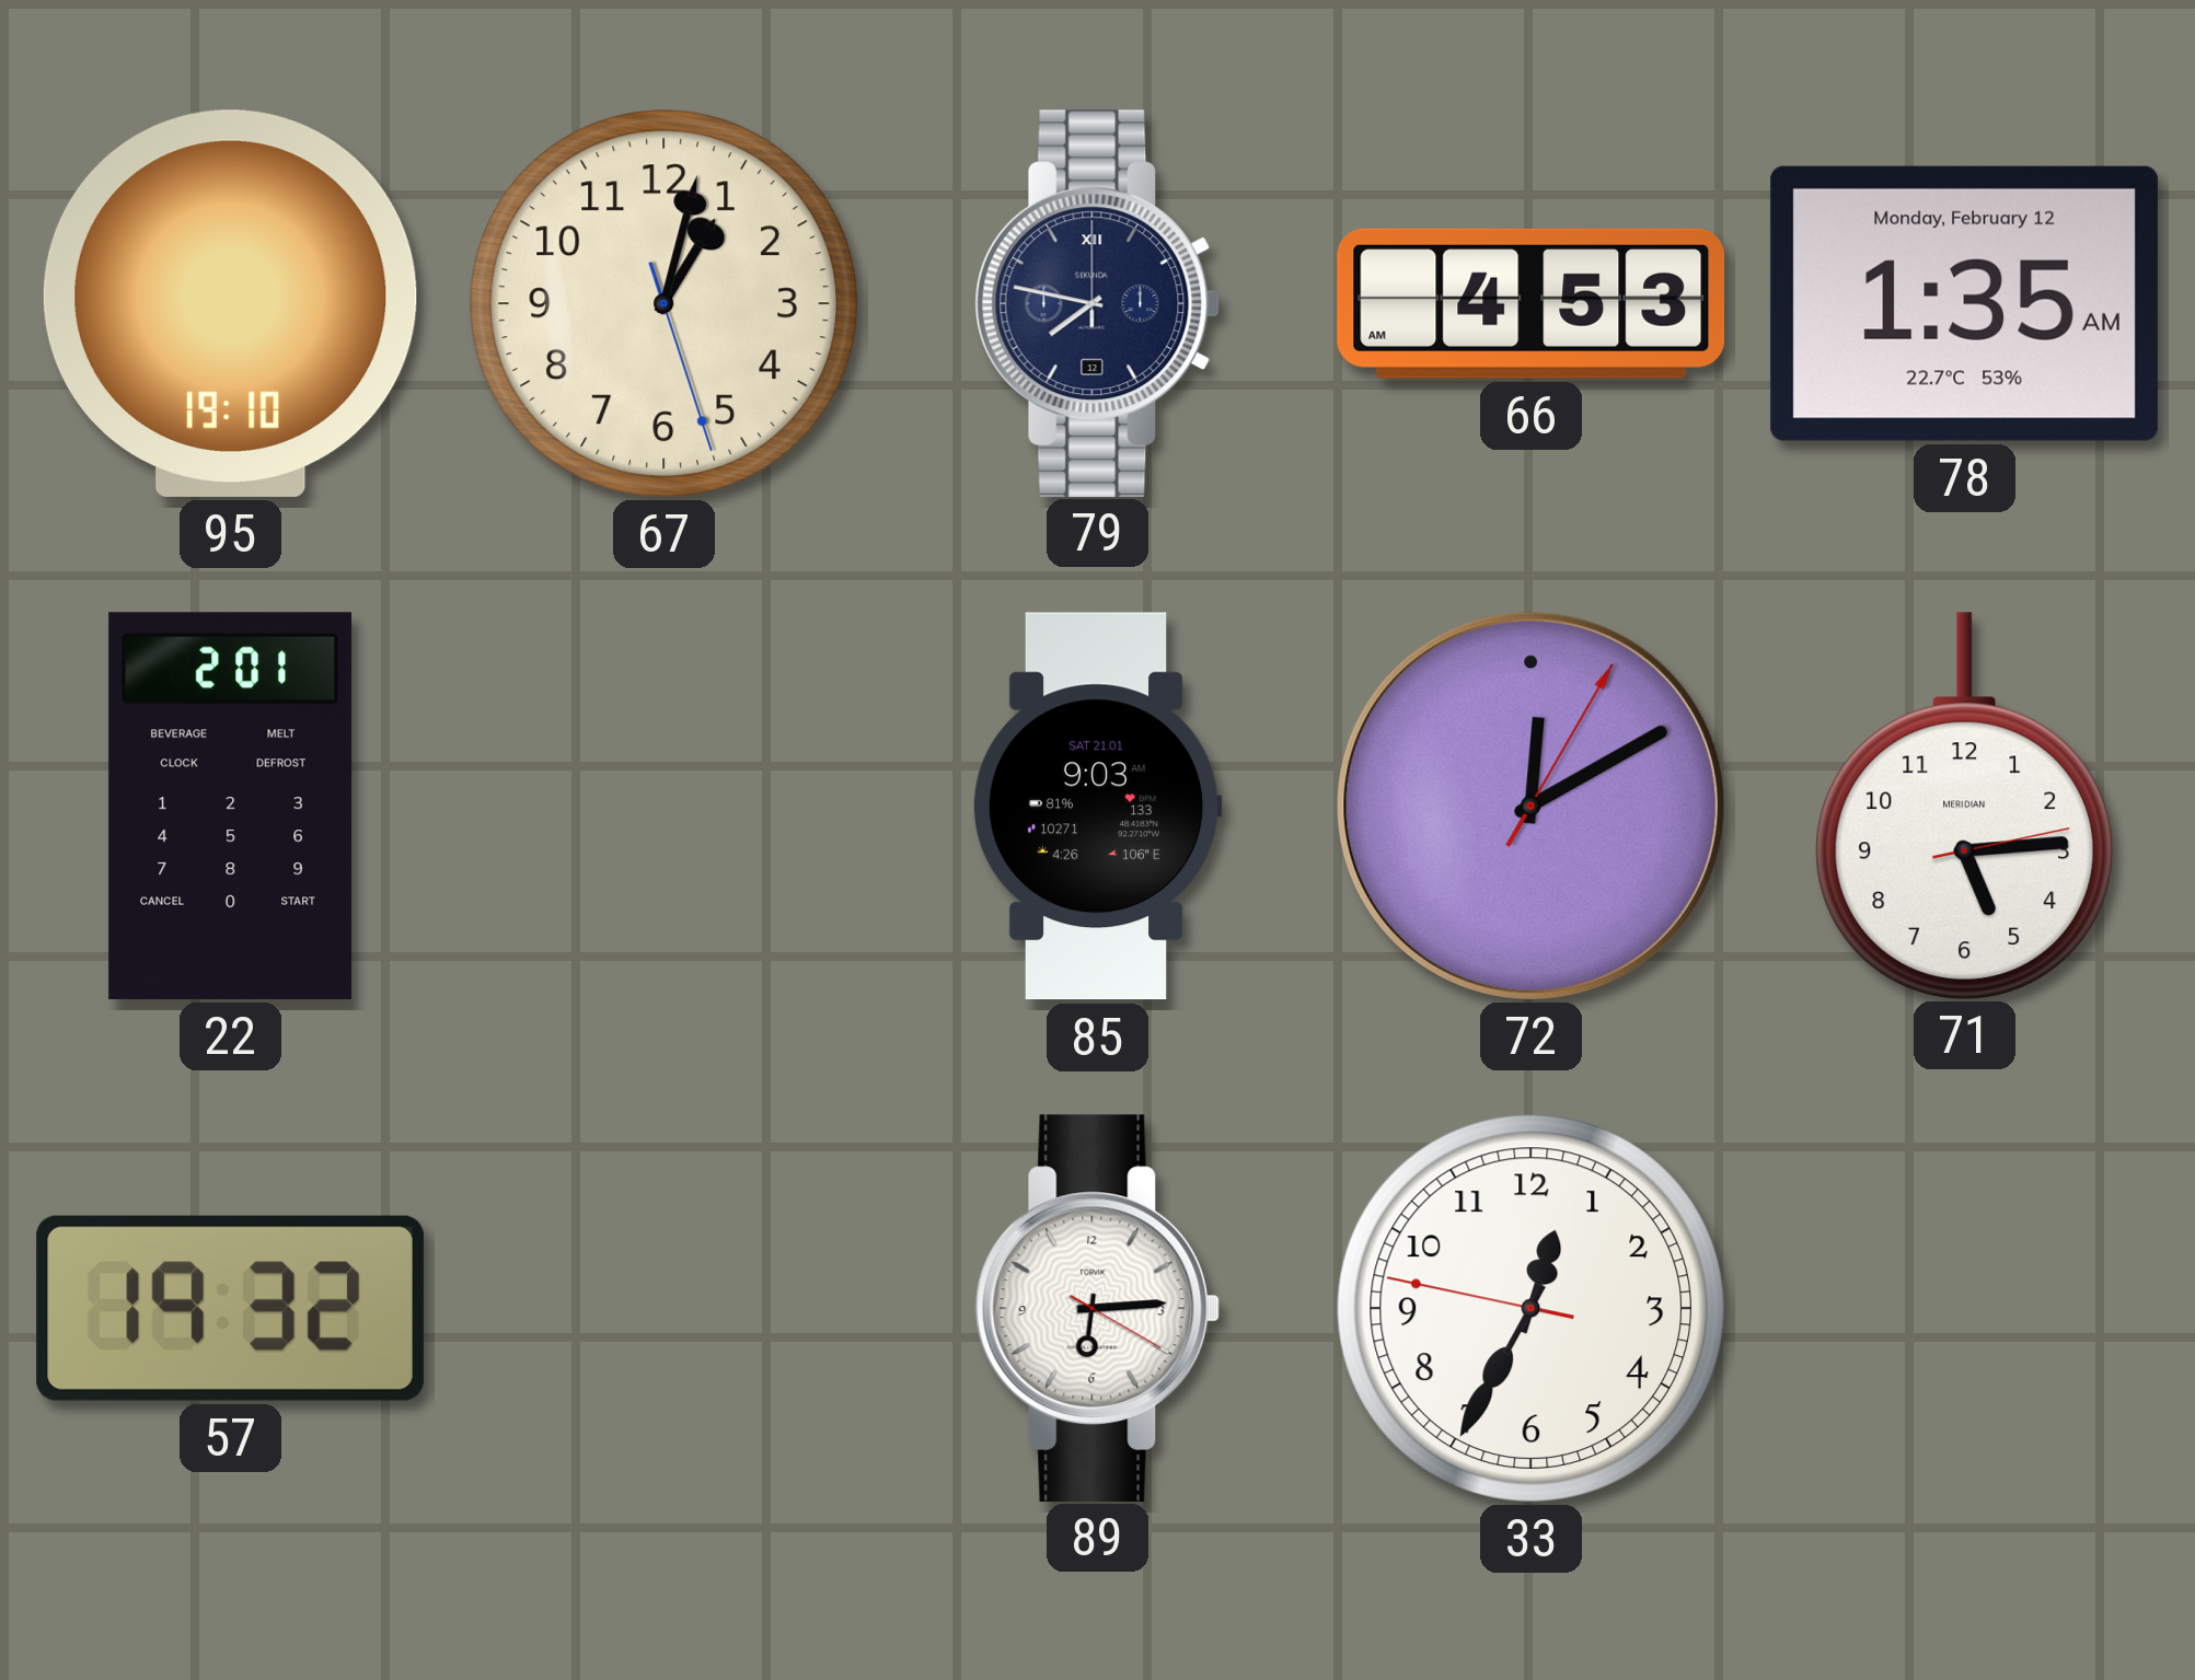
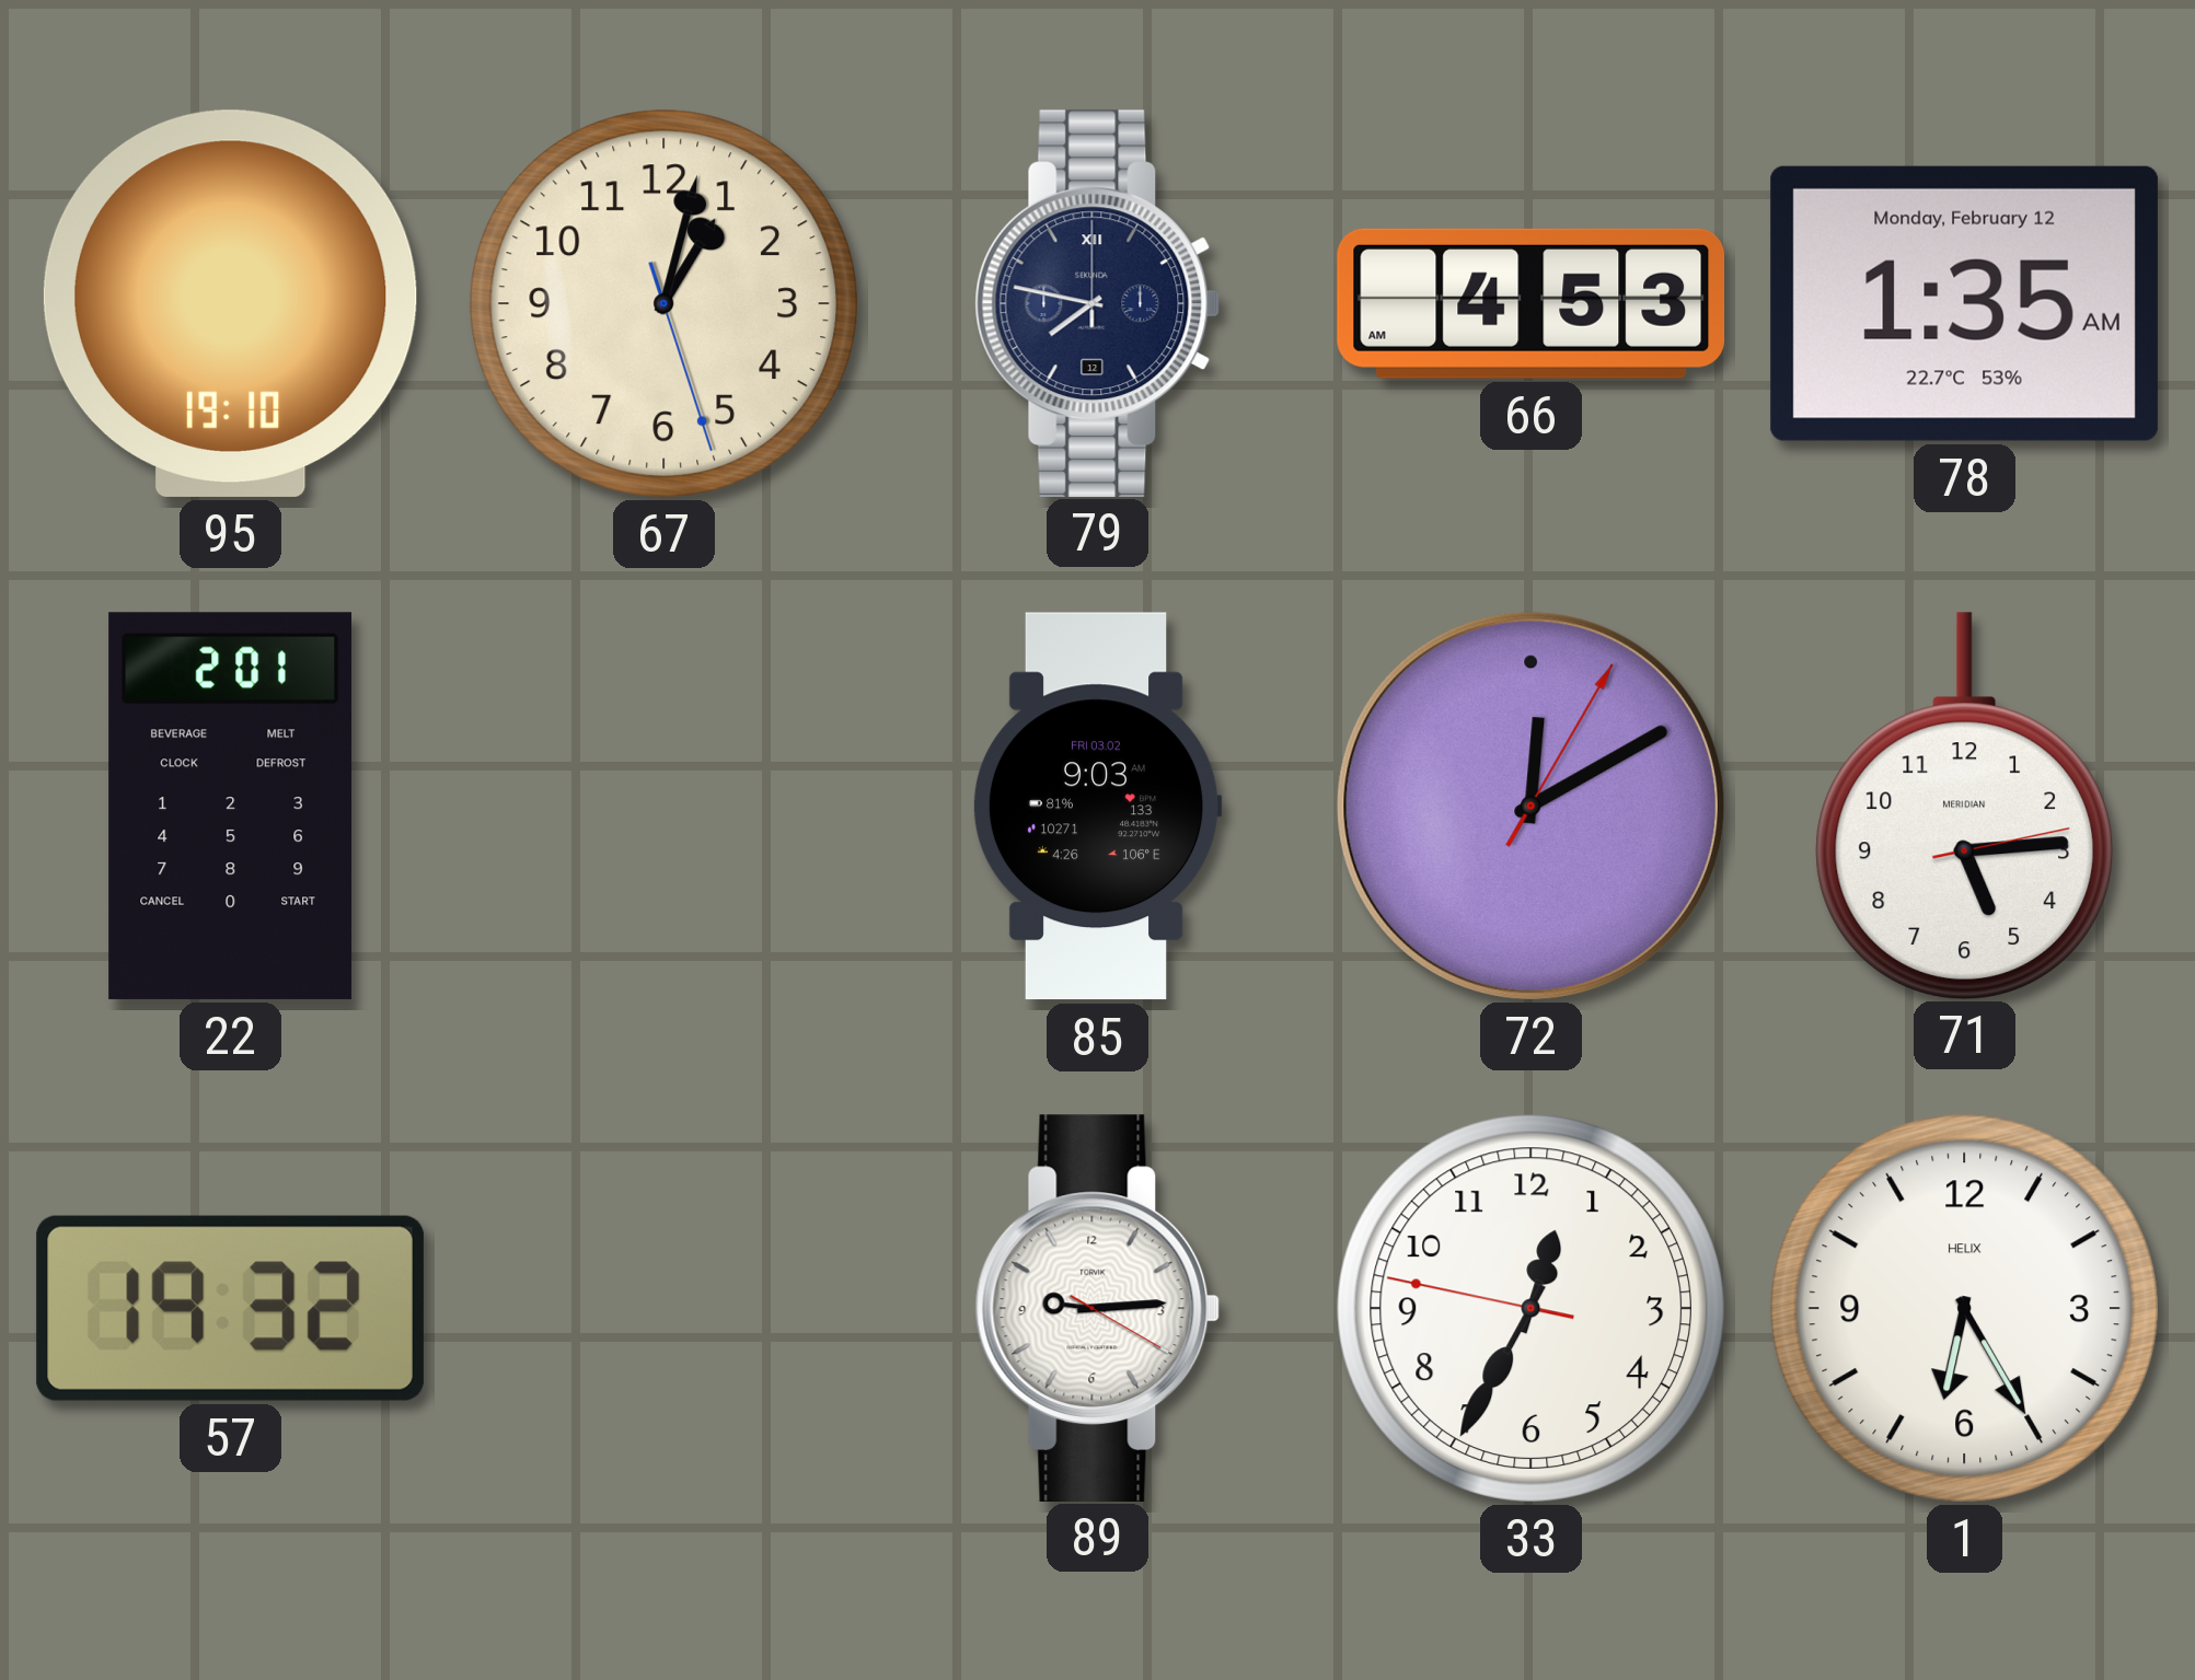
85 date: SAT 21.01 -> FRI 03.02 (1097, 807)
89: 6:14 -> 9:14 (1098, 1308)
1: none -> 6:25 (1964, 1308)
